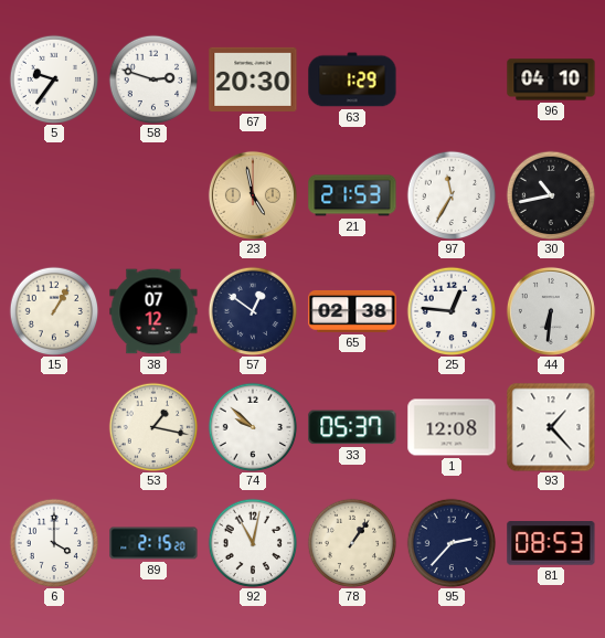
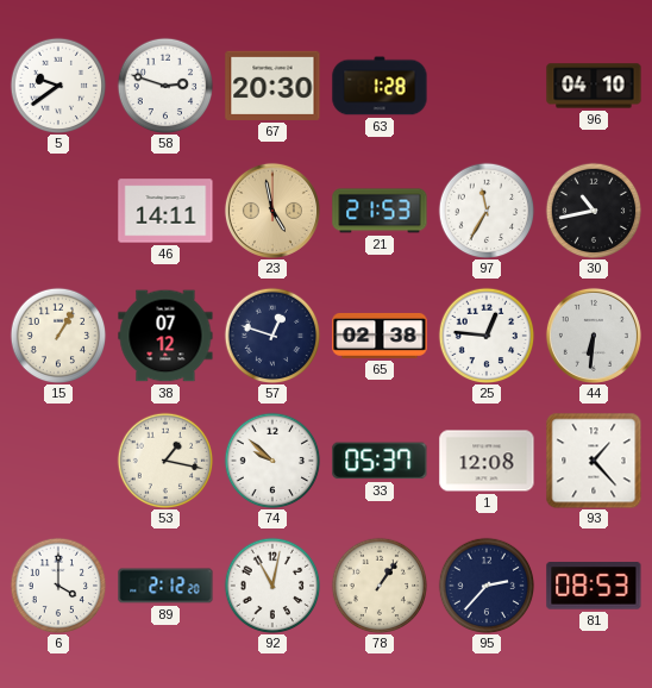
5: 9:36 -> 9:39 (58, 86)
63: 1:29 -> 1:28 (380, 86)
46: none -> 14:11 (165, 211)
57: 12:51 -> 12:48 (272, 336)
89: 2:15 -> 2:12 (165, 586)
